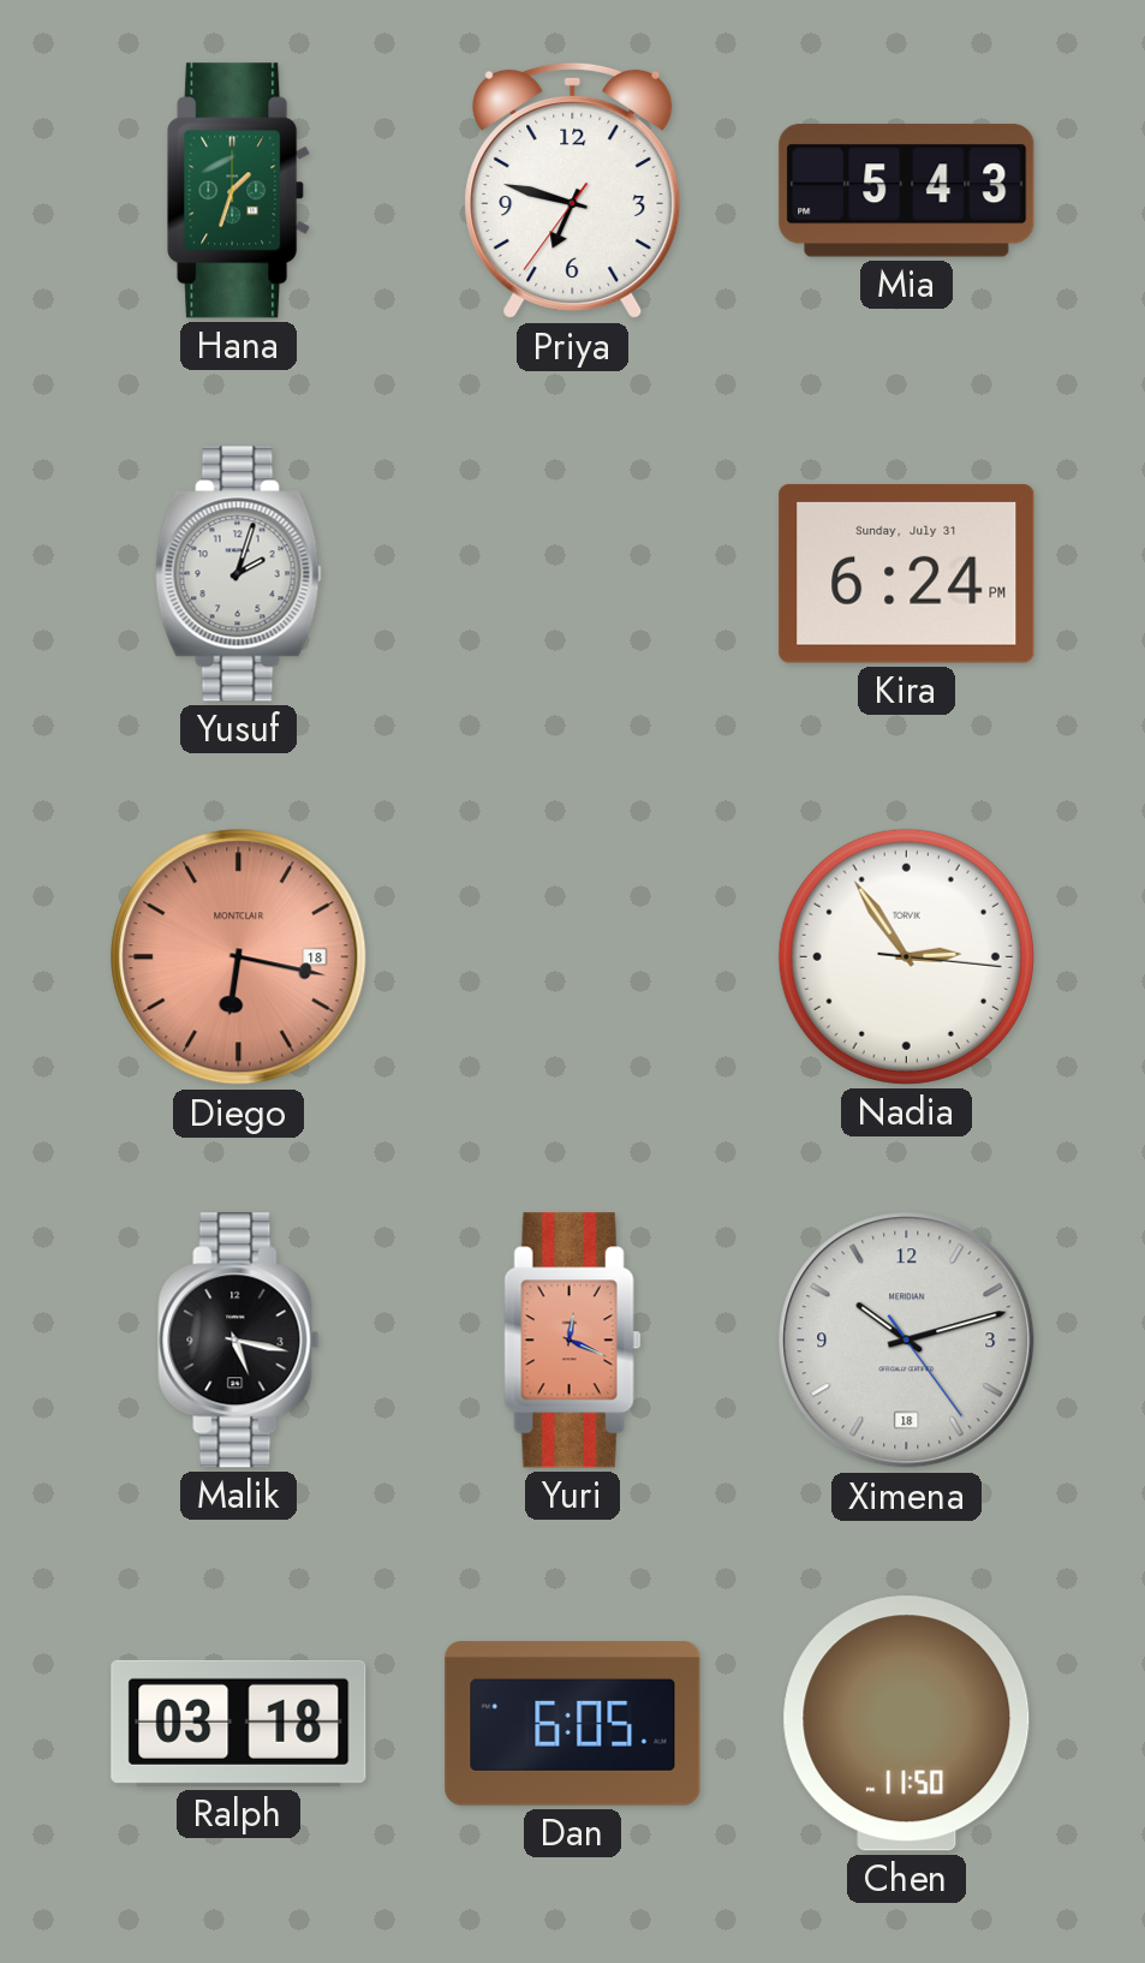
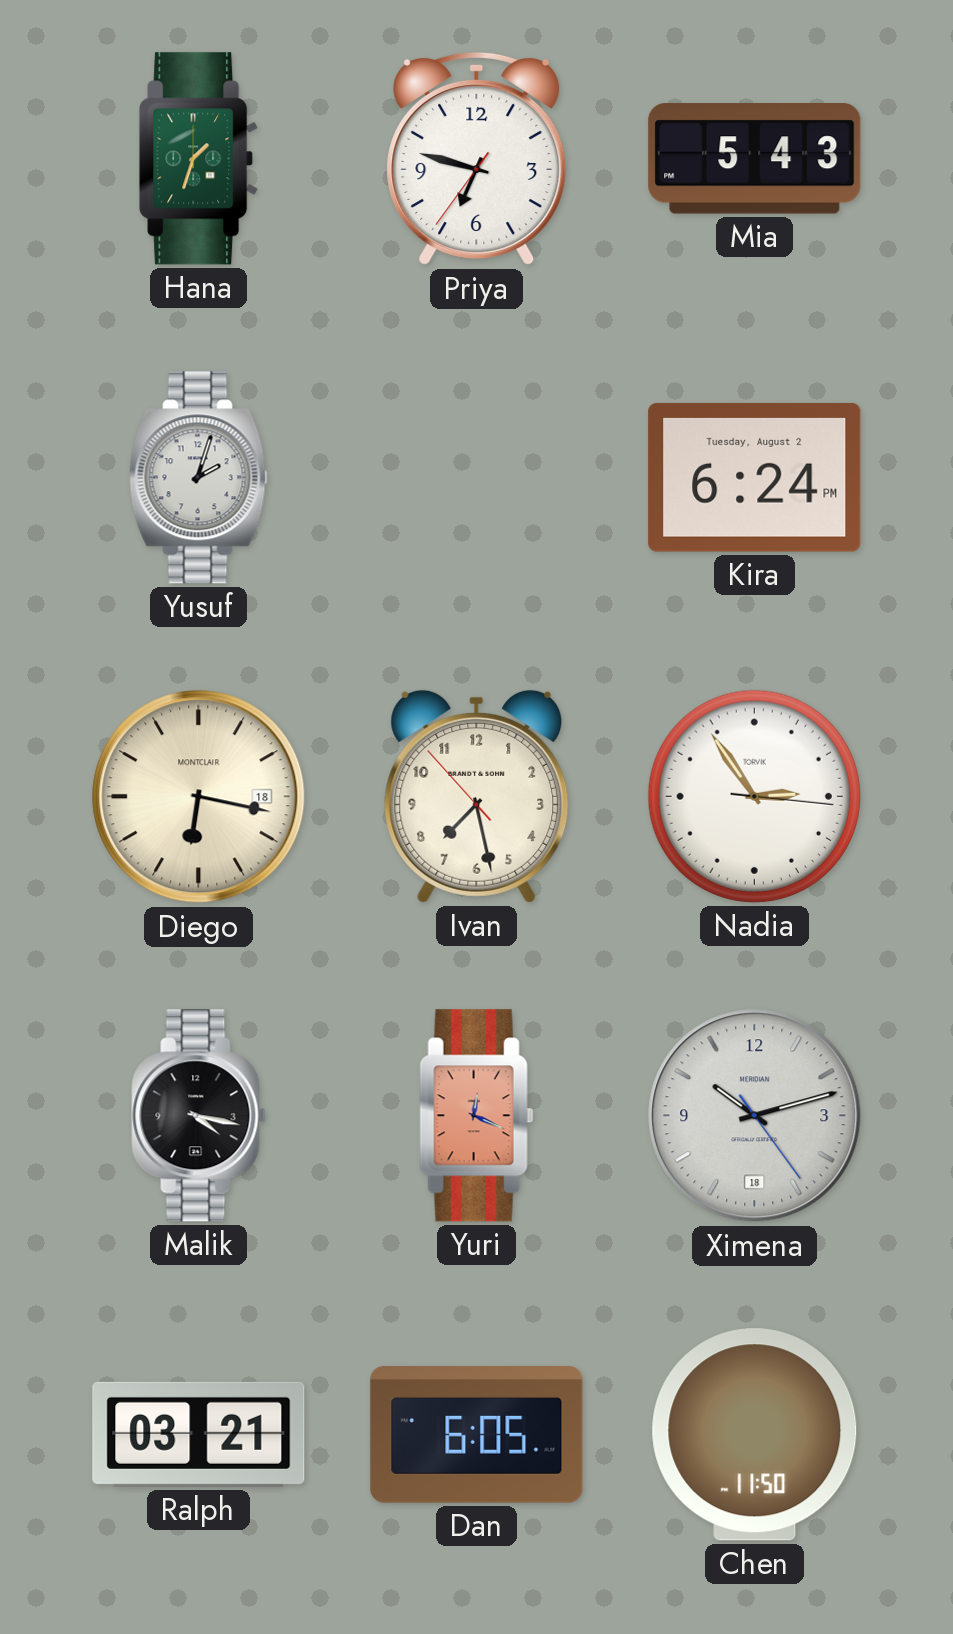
Kira date: Sunday, July 31 -> Tuesday, August 2 (755, 477)
Diego dial: salmon -> cream (199, 797)
Ivan: none -> 7:27 (477, 796)
Malik: 5:17 -> 4:17 (199, 1116)
Ralph: 03:18 -> 03:21 (199, 1434)
